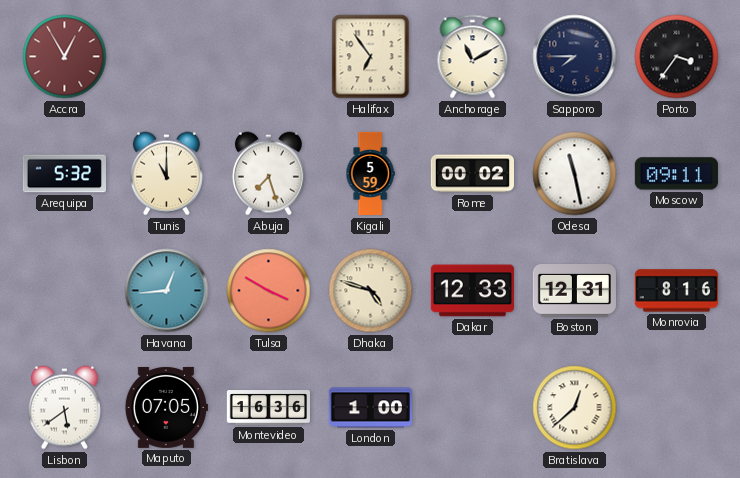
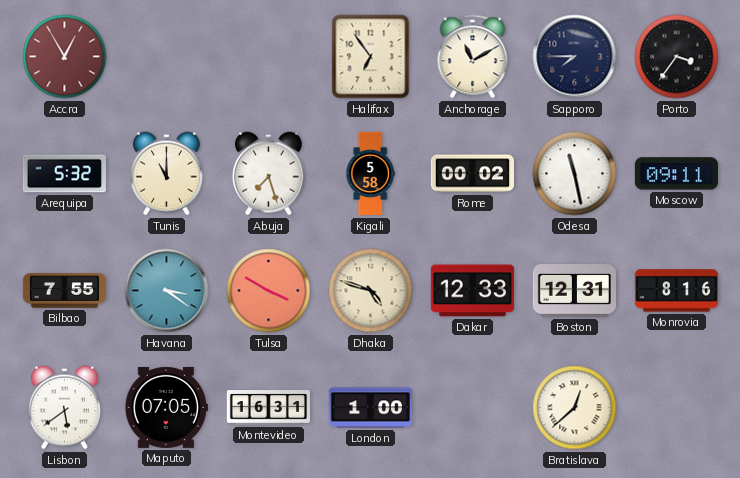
Kigali: 5:59 -> 5:58 (370, 174)
Bilbao: none -> 7:55 (64, 291)
Havana: 12:44 -> 3:21 (167, 291)
Montevideo: 16:36 -> 16:31 (268, 408)
